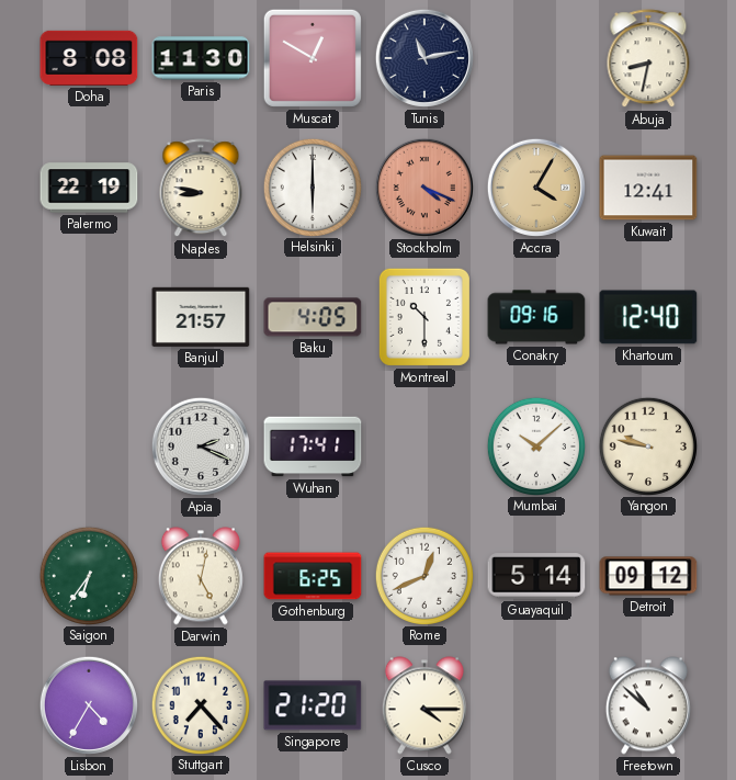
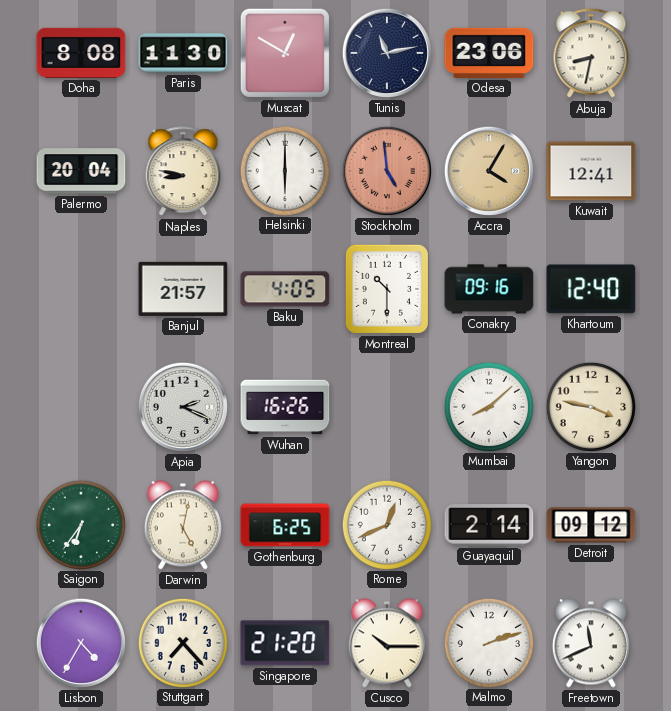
Odesa: none -> 23:06 (489, 53)
Palermo: 22:19 -> 20:04 (81, 171)
Stockholm: 4:19 -> 4:59 (387, 171)
Wuhan: 17:41 -> 16:26 (285, 407)
Mumbai: 10:08 -> 8:08 (488, 406)
Yangon: 9:47 -> 3:47 (590, 406)
Guayaquil: 5:14 -> 2:14 (489, 525)
Cusco: 4:15 -> 10:15 (387, 643)
Malmo: none -> 2:12 (488, 642)
Freetown: 10:52 -> 11:41 (591, 643)
